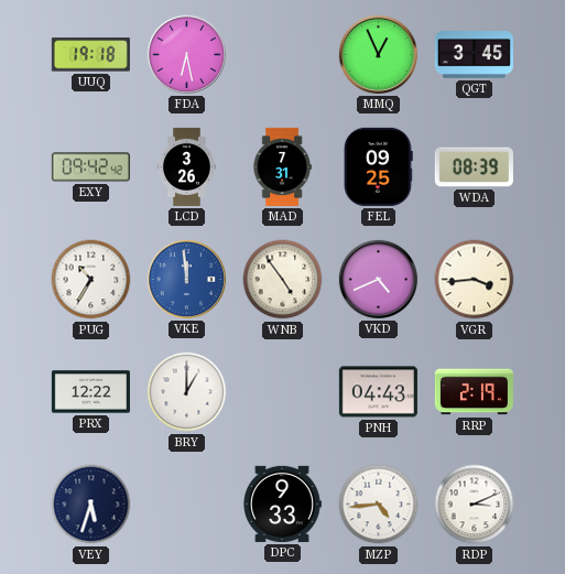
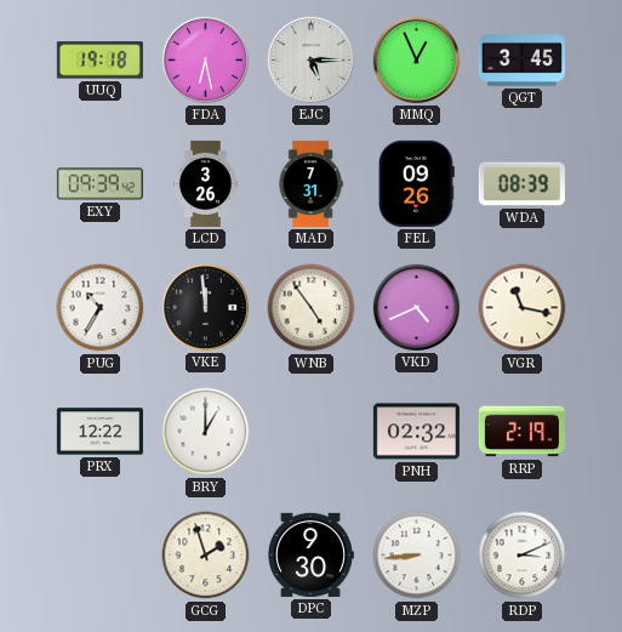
EJC: none -> 5:15 (310, 59)
EXY: 09:42 -> 09:39 (99, 184)
FEL: 09:25 -> 09:26 (417, 183)
VKE dial: blue -> black (205, 307)
VGR: 3:44 -> 11:17 (523, 308)
PNH: 04:43 -> 02:32 (416, 432)
VEY: 5:33 -> none (91, 505)
GCG: none -> 1:57 (206, 556)
DPC: 9:33 -> 9:30 (310, 554)
MZP: 4:44 -> 8:44 (417, 556)
